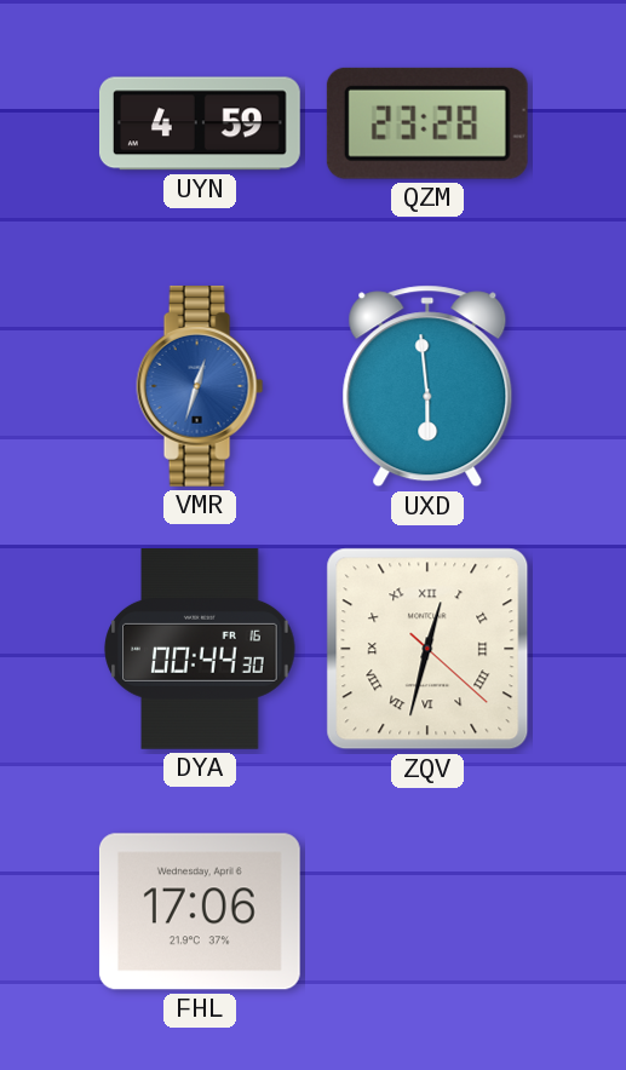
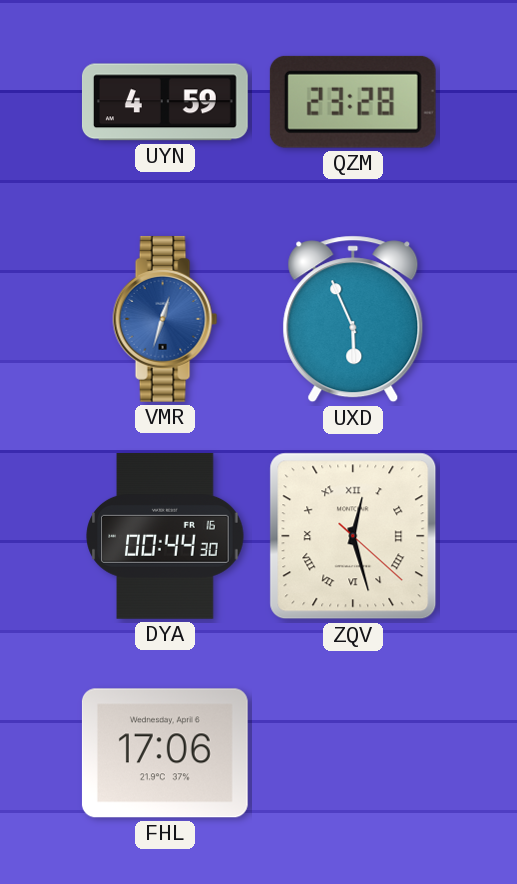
UXD: 5:59 -> 5:56 (353, 319)
ZQV: 12:32 -> 12:27 (353, 536)
